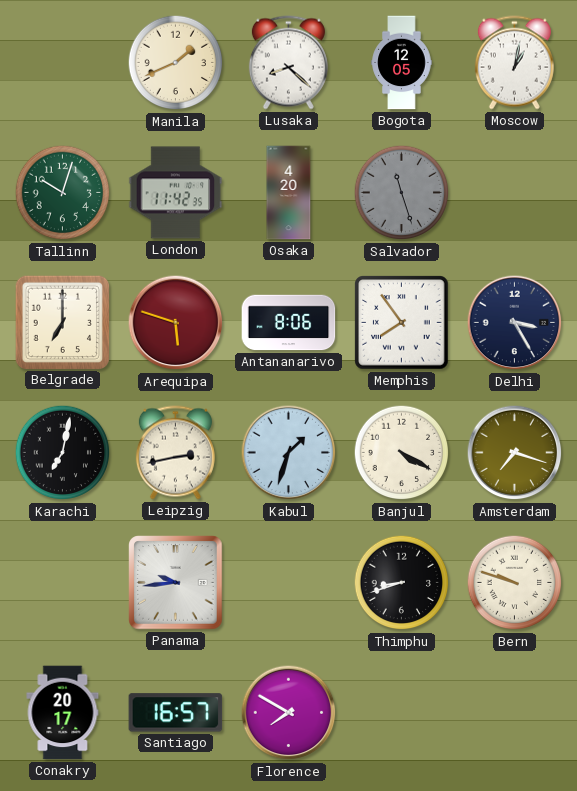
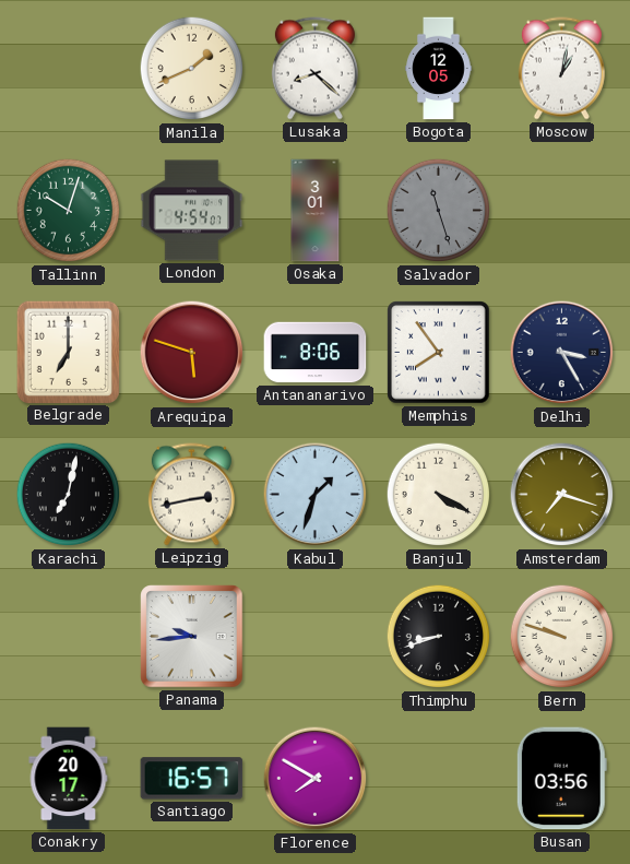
London: 11:42 -> 4:54 (192, 211)
Osaka: 4:20 -> 3:01 (316, 211)
Busan: none -> 03:56 (561, 779)
